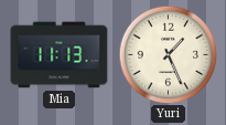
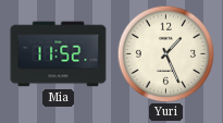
Mia: 11:13 -> 11:52 (59, 54)
